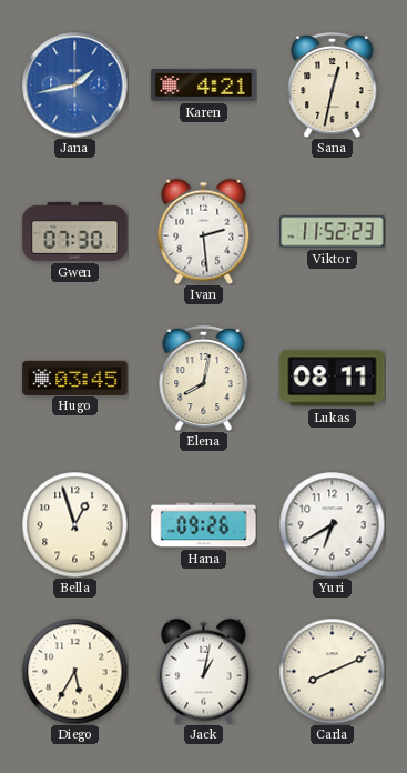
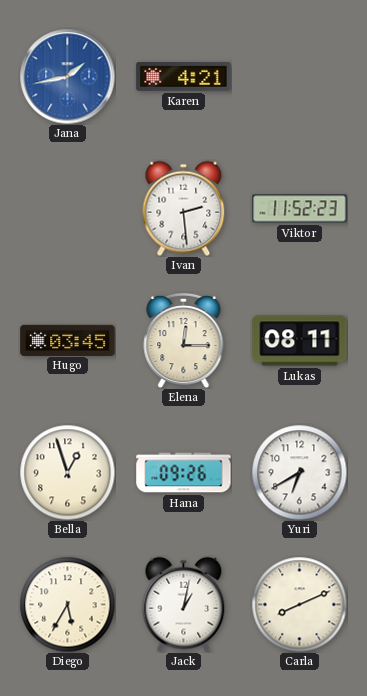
Sana: 12:32 -> none (333, 84)
Gwen: 07:30 -> none (75, 231)
Elena: 8:02 -> 12:15 (184, 340)
